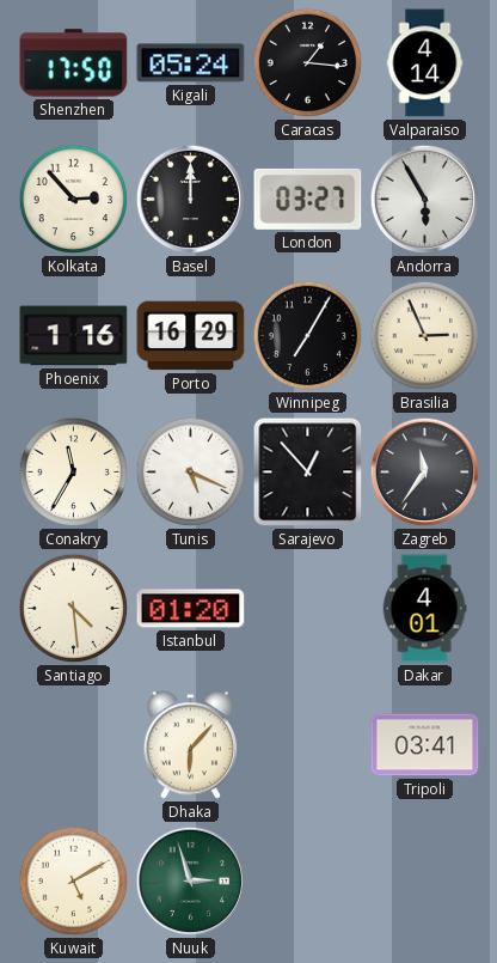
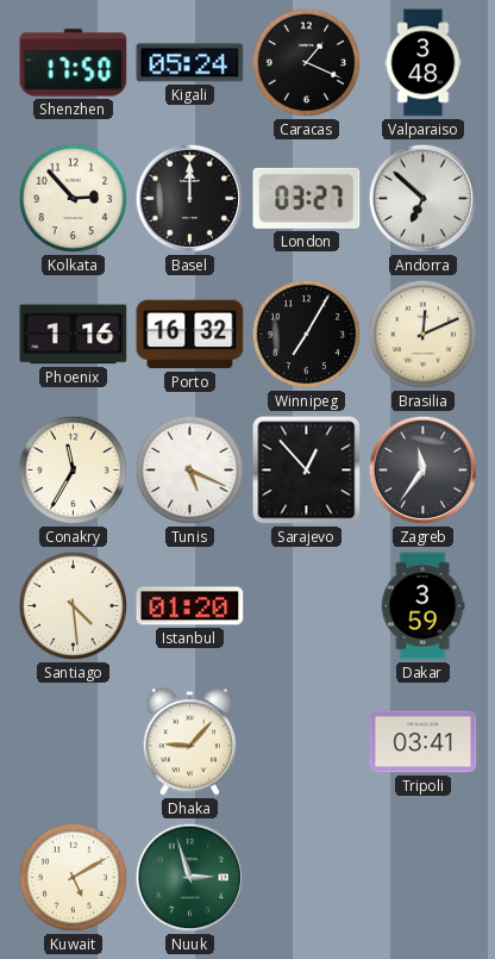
Caracas: 1:16 -> 1:19 (307, 63)
Valparaiso: 4:14 -> 3:48 (424, 63)
Andorra: 5:55 -> 6:52 (424, 199)
Porto: 16:29 -> 16:32 (190, 335)
Brasilia: 2:56 -> 12:11 (424, 335)
Dakar: 4:01 -> 3:59 (422, 606)
Dhaka: 6:07 -> 9:07 (190, 742)
